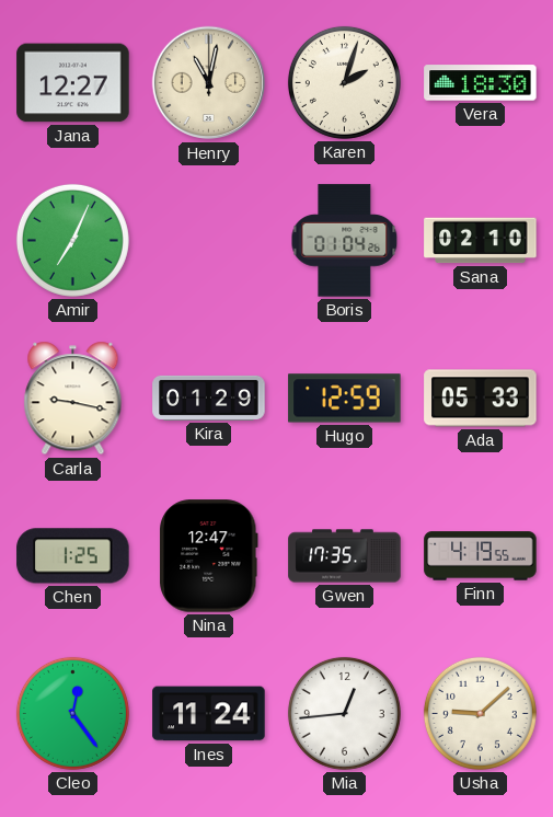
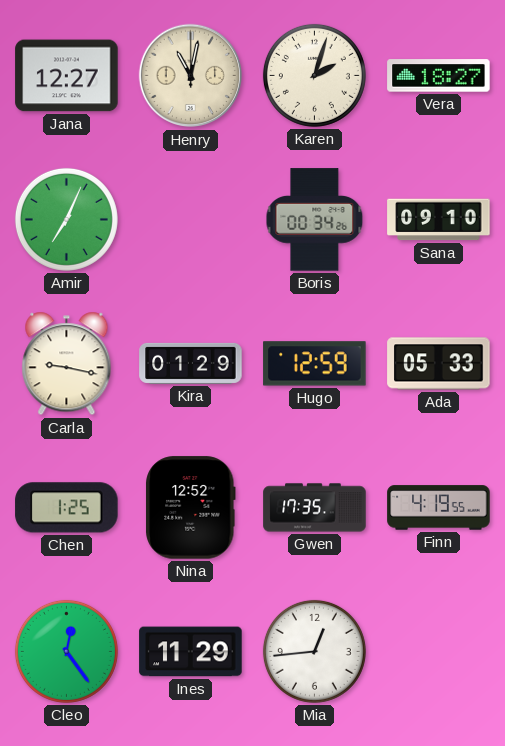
Vera: 18:30 -> 18:27 (439, 76)
Boris: 01:04 -> 00:34 (315, 220)
Sana: 02:10 -> 09:10 (439, 220)
Nina: 12:47 -> 12:52 (191, 508)
Ines: 11:24 -> 11:29 (191, 652)
Usha: 9:08 -> none (480, 713)
